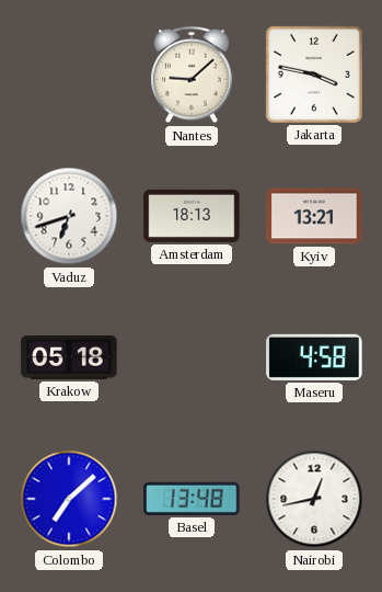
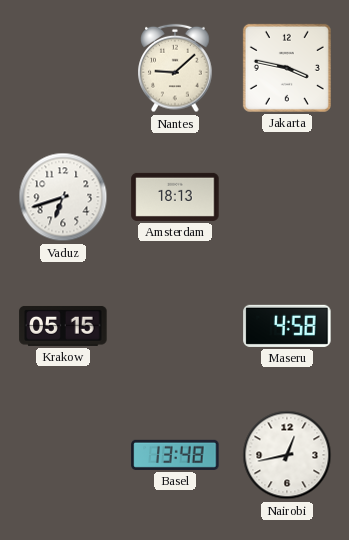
Kyiv: 13:21 -> none (314, 216)
Krakow: 05:18 -> 05:15 (63, 326)
Colombo: 7:08 -> none (69, 499)
